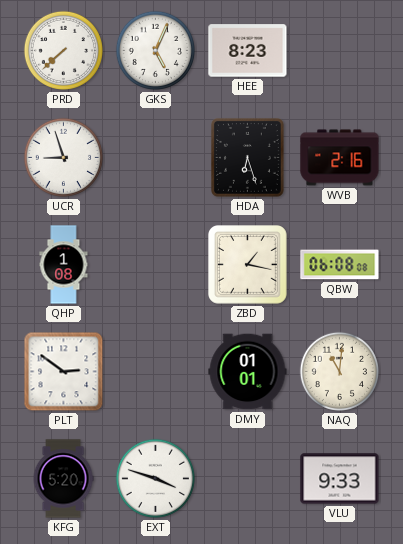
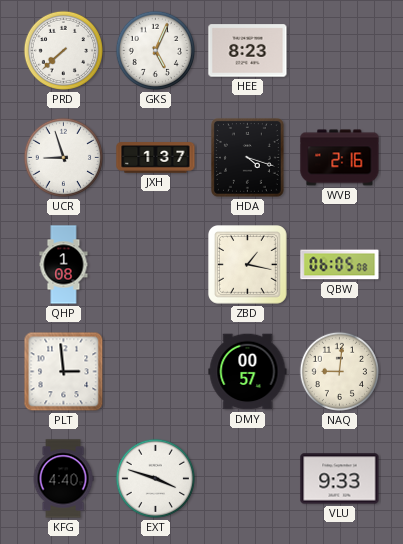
JXH: none -> 1:37 (156, 158)
HDA: 6:27 -> 4:18 (248, 158)
QBW: 06:08 -> 06:05 (340, 265)
PLT: 2:51 -> 2:59 (64, 372)
DMY: 01:01 -> 00:57 (248, 372)
NAQ: 11:01 -> 9:01 (339, 371)
KFG: 5:20 -> 4:40 (63, 479)
